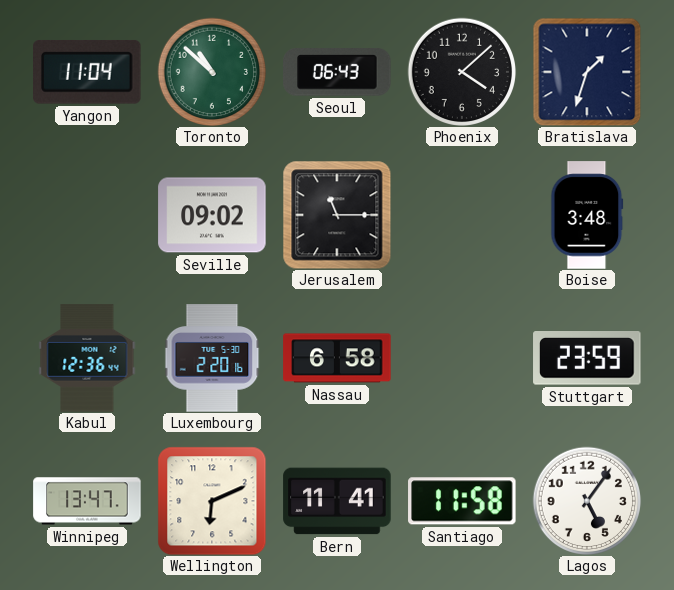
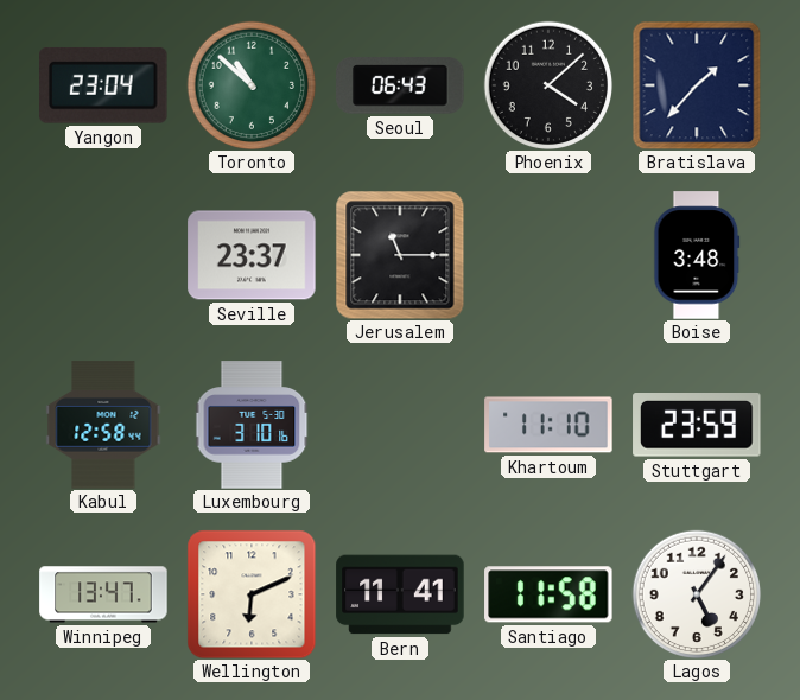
Yangon: 11:04 -> 23:04 (104, 85)
Bratislava: 1:33 -> 1:37 (697, 85)
Seville: 09:02 -> 23:37 (252, 255)
Kabul: 12:36 -> 12:58 (103, 425)
Luxembourg: 2:20 -> 3:10 (252, 425)
Nassau: 6:58 -> none (337, 358)
Khartoum: none -> 11:10 (548, 425)
